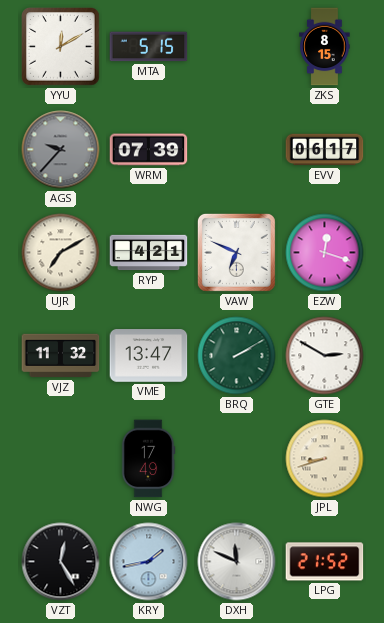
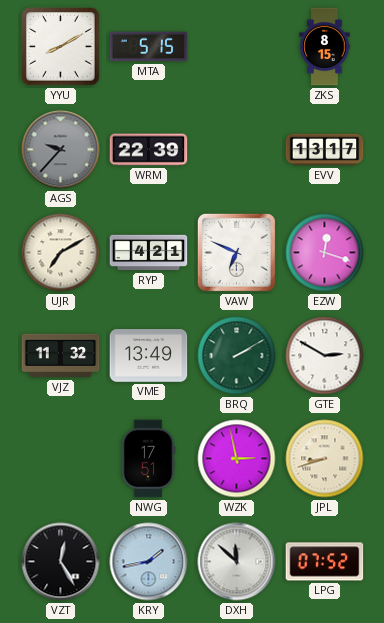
YYU: 12:10 -> 8:10 (61, 47)
WRM: 07:39 -> 22:39 (149, 150)
EVV: 06:17 -> 13:17 (325, 150)
VME: 13:47 -> 13:49 (149, 356)
NWG: 17:49 -> 17:51 (148, 459)
WZK: none -> 2:58 (237, 459)
DXH: 11:49 -> 11:52 (237, 562)
LPG: 21:52 -> 07:52 (325, 562)
